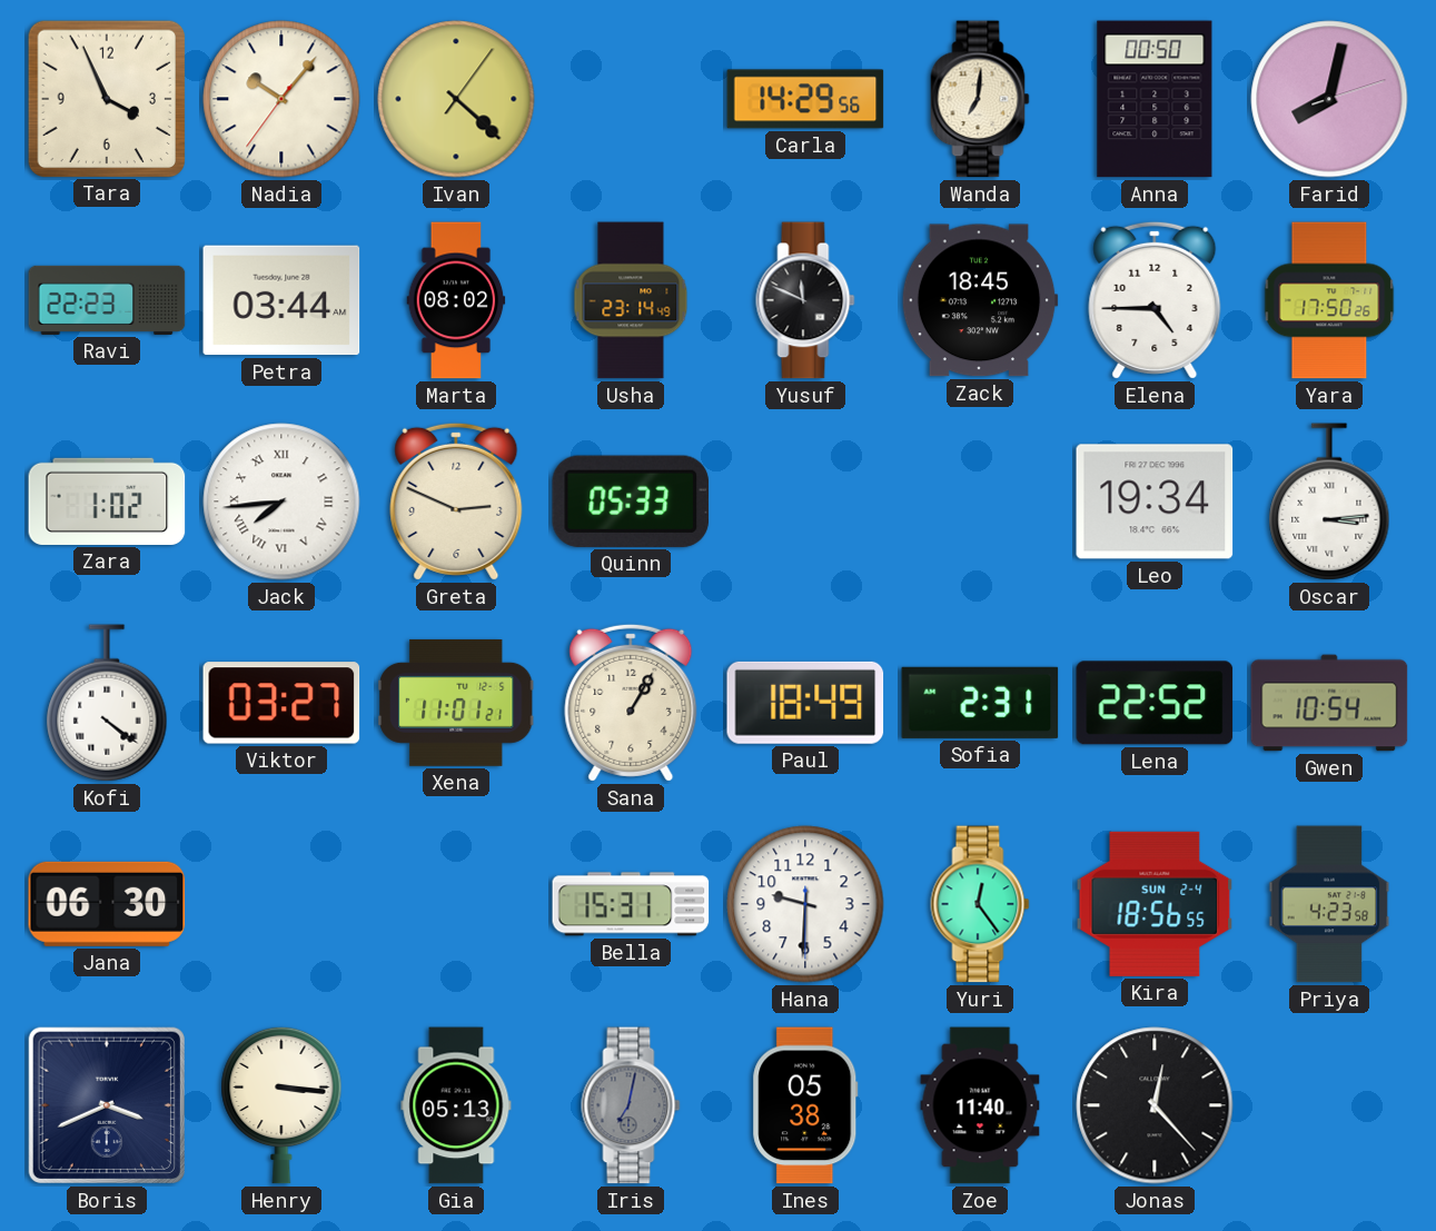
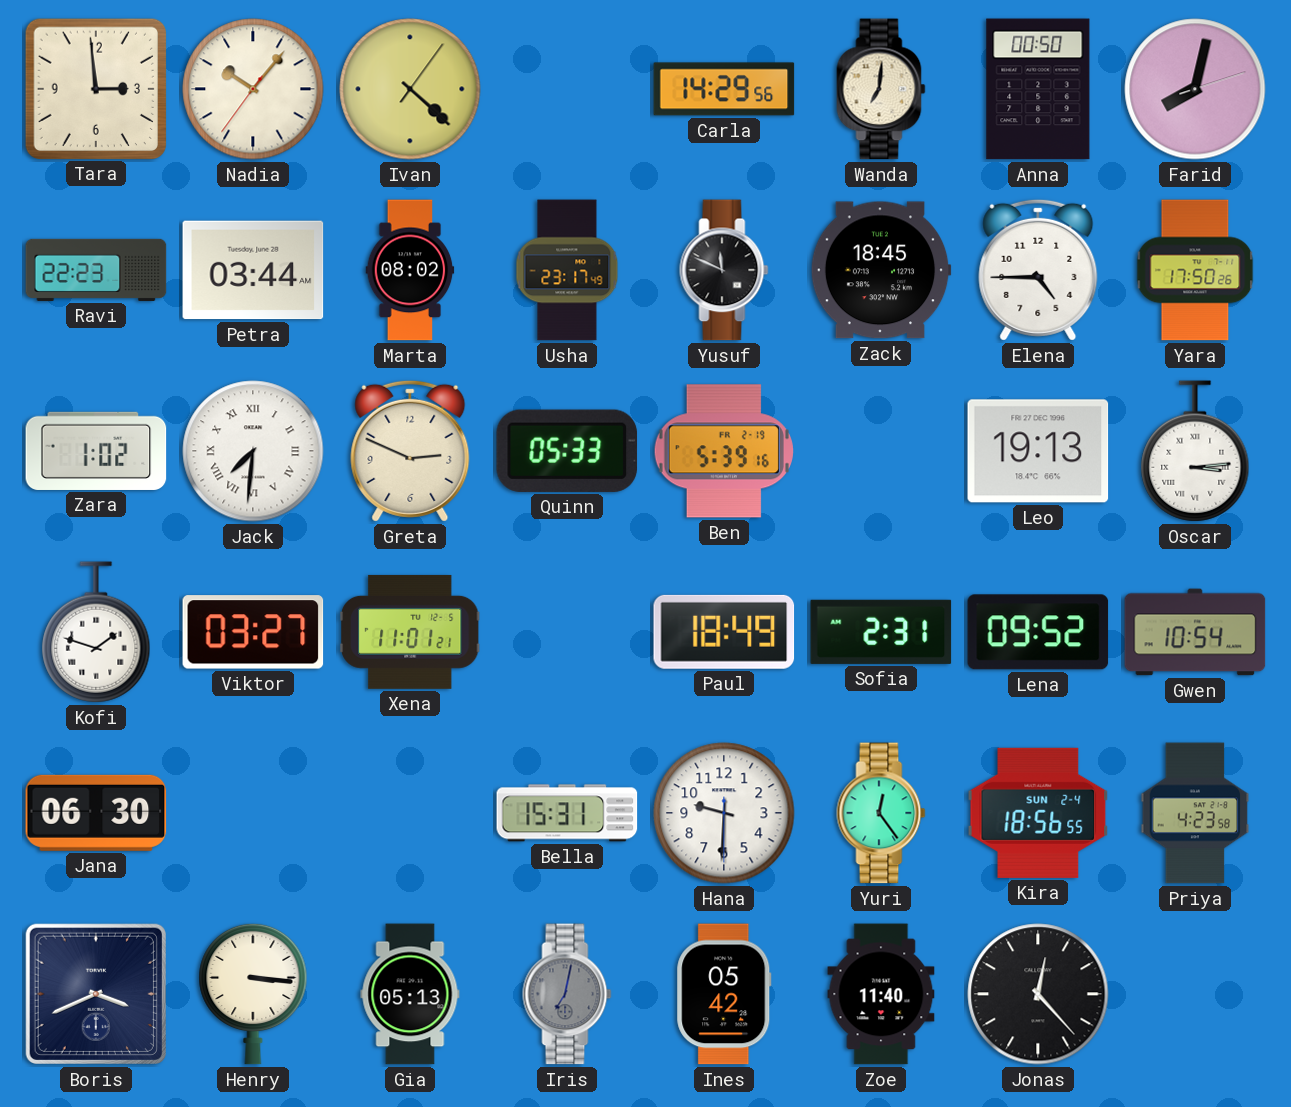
Tara: 3:56 -> 2:59 (95, 88)
Usha: 23:14 -> 23:17 (567, 270)
Jack: 7:44 -> 7:31 (253, 451)
Ben: none -> 5:39 (724, 451)
Leo: 19:34 -> 19:13 (1038, 451)
Kofi: 4:21 -> 1:48 (96, 632)
Sana: 1:05 -> none (631, 703)
Lena: 22:52 -> 09:52 (1038, 632)
Ines: 05:38 -> 05:42 (724, 994)
